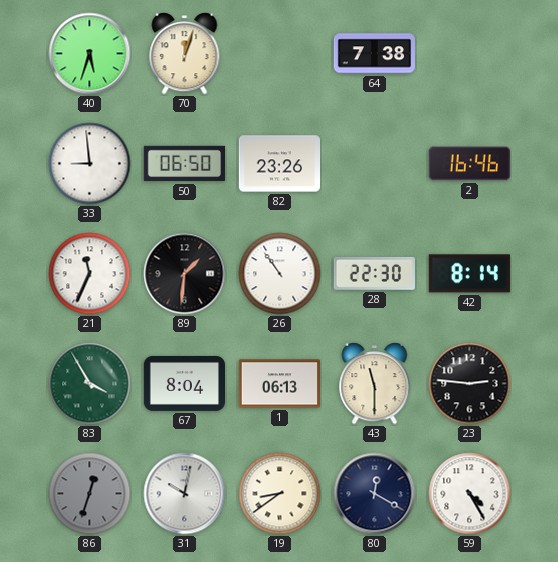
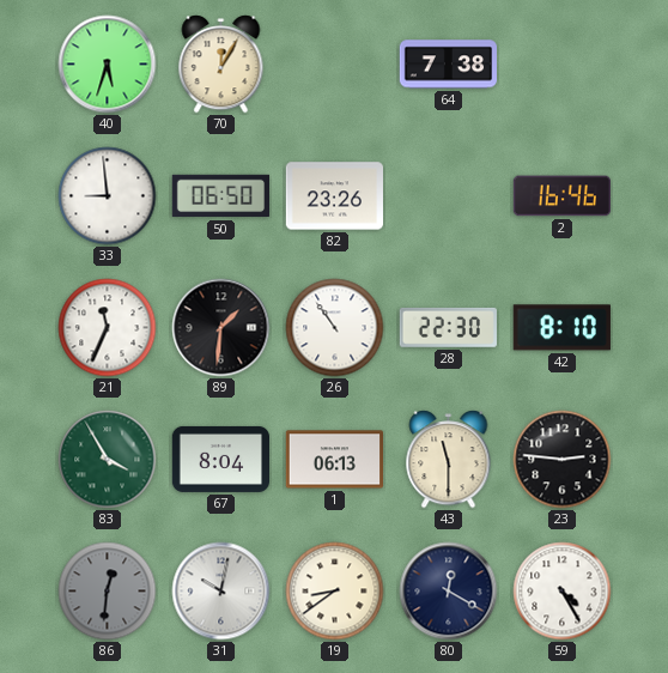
70: 12:03 -> 12:05 (221, 65)
42: 8:14 -> 8:10 (561, 328)
86: 12:33 -> 12:31 (108, 592)
